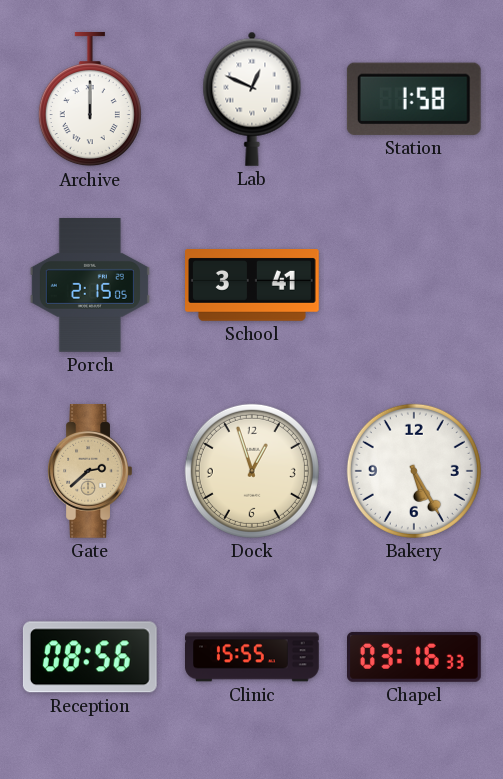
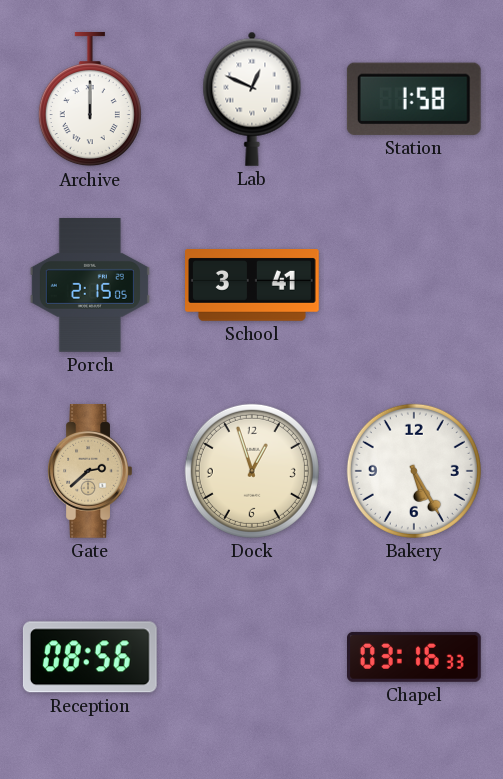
Clinic: 15:55 -> none (253, 657)
